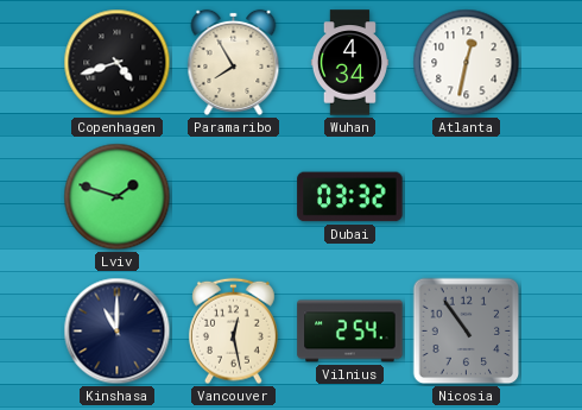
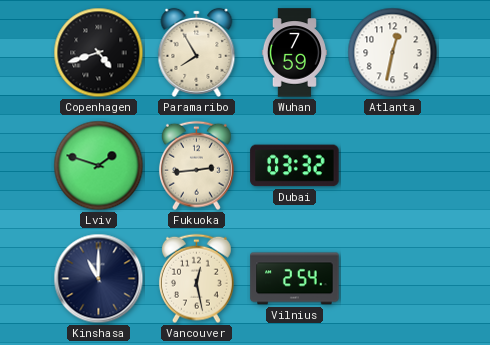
Wuhan: 4:34 -> 7:59 (294, 53)
Fukuoka: none -> 2:44 (196, 166)
Nicosia: 10:54 -> none (467, 332)
